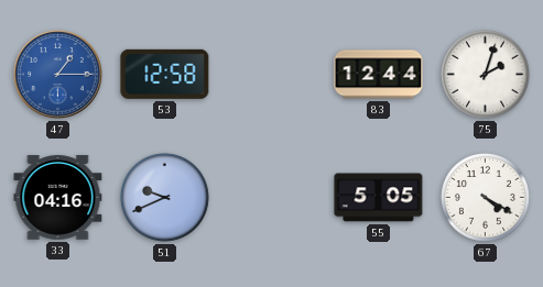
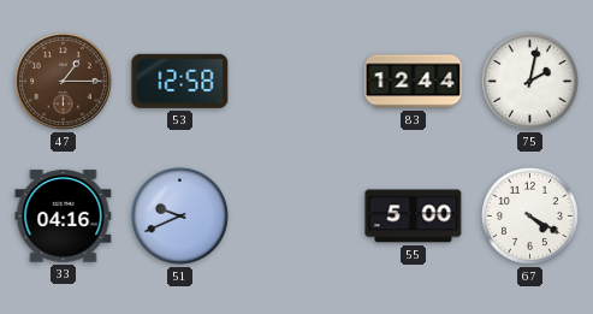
47 dial: blue -> brown (64, 82)
75: 2:03 -> 2:02 (529, 81)
55: 5:05 -> 5:00 (414, 217)
